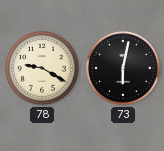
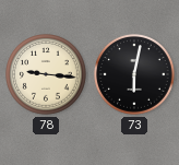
78: 9:20 -> 9:16 (47, 75)
